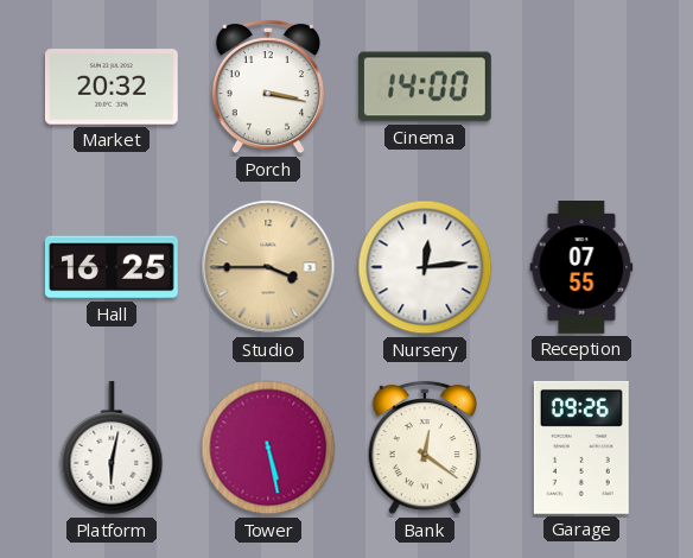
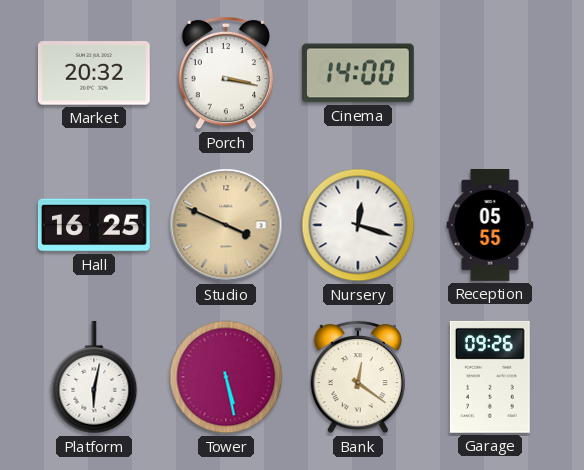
Studio: 3:45 -> 3:49 (226, 225)
Nursery: 12:14 -> 12:18 (358, 225)
Reception: 07:55 -> 05:55 (490, 226)
